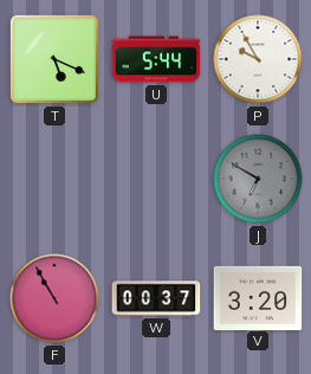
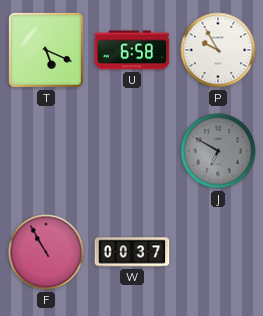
U: 5:44 -> 6:58 (132, 50)
V: 3:20 -> none (258, 297)
